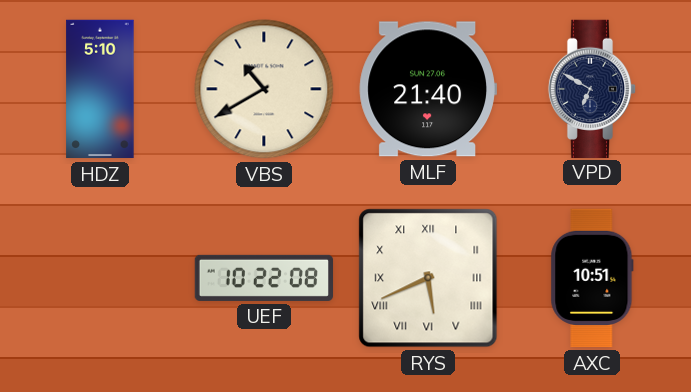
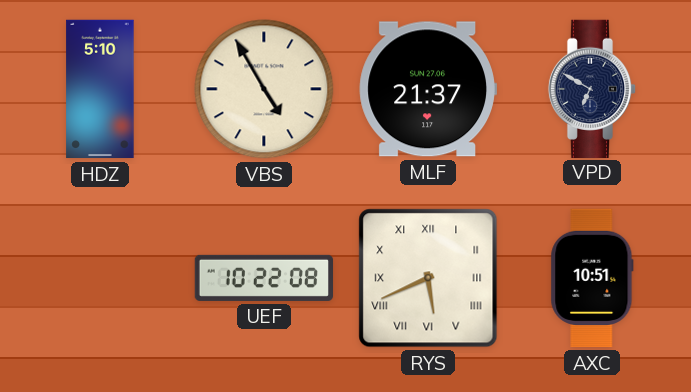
VBS: 10:40 -> 4:55 (264, 89)
MLF: 21:40 -> 21:37 (428, 89)
